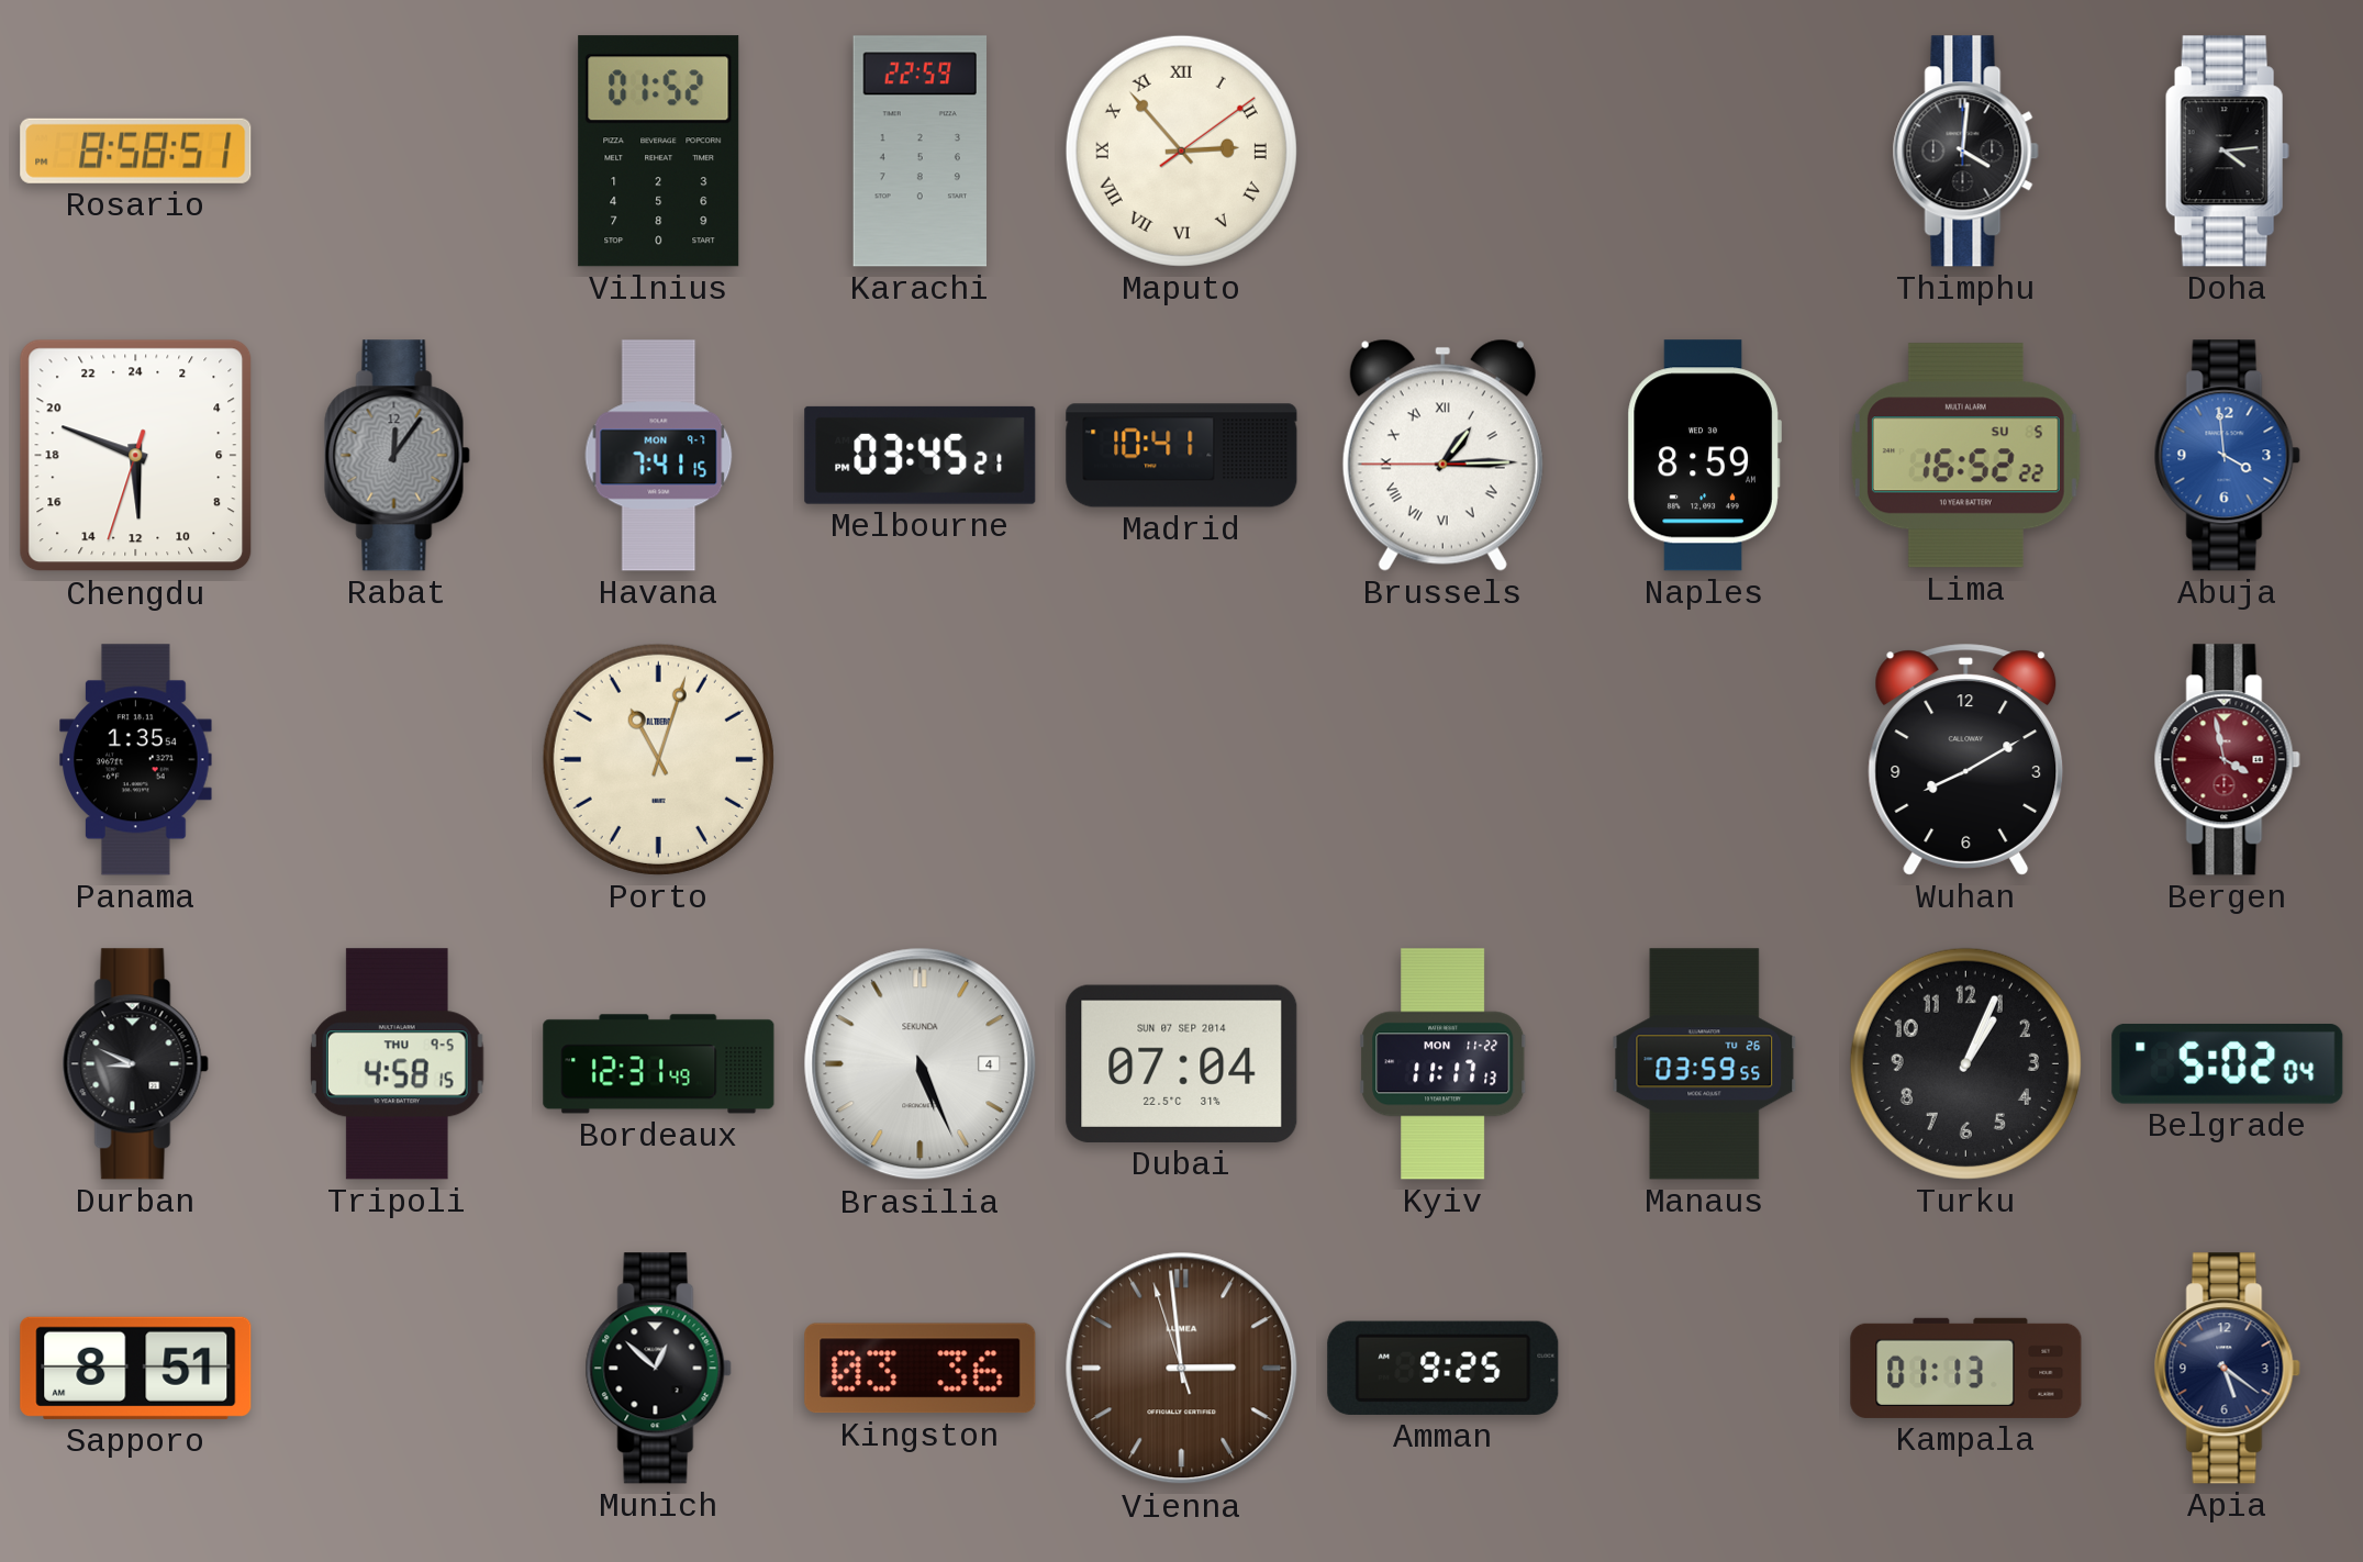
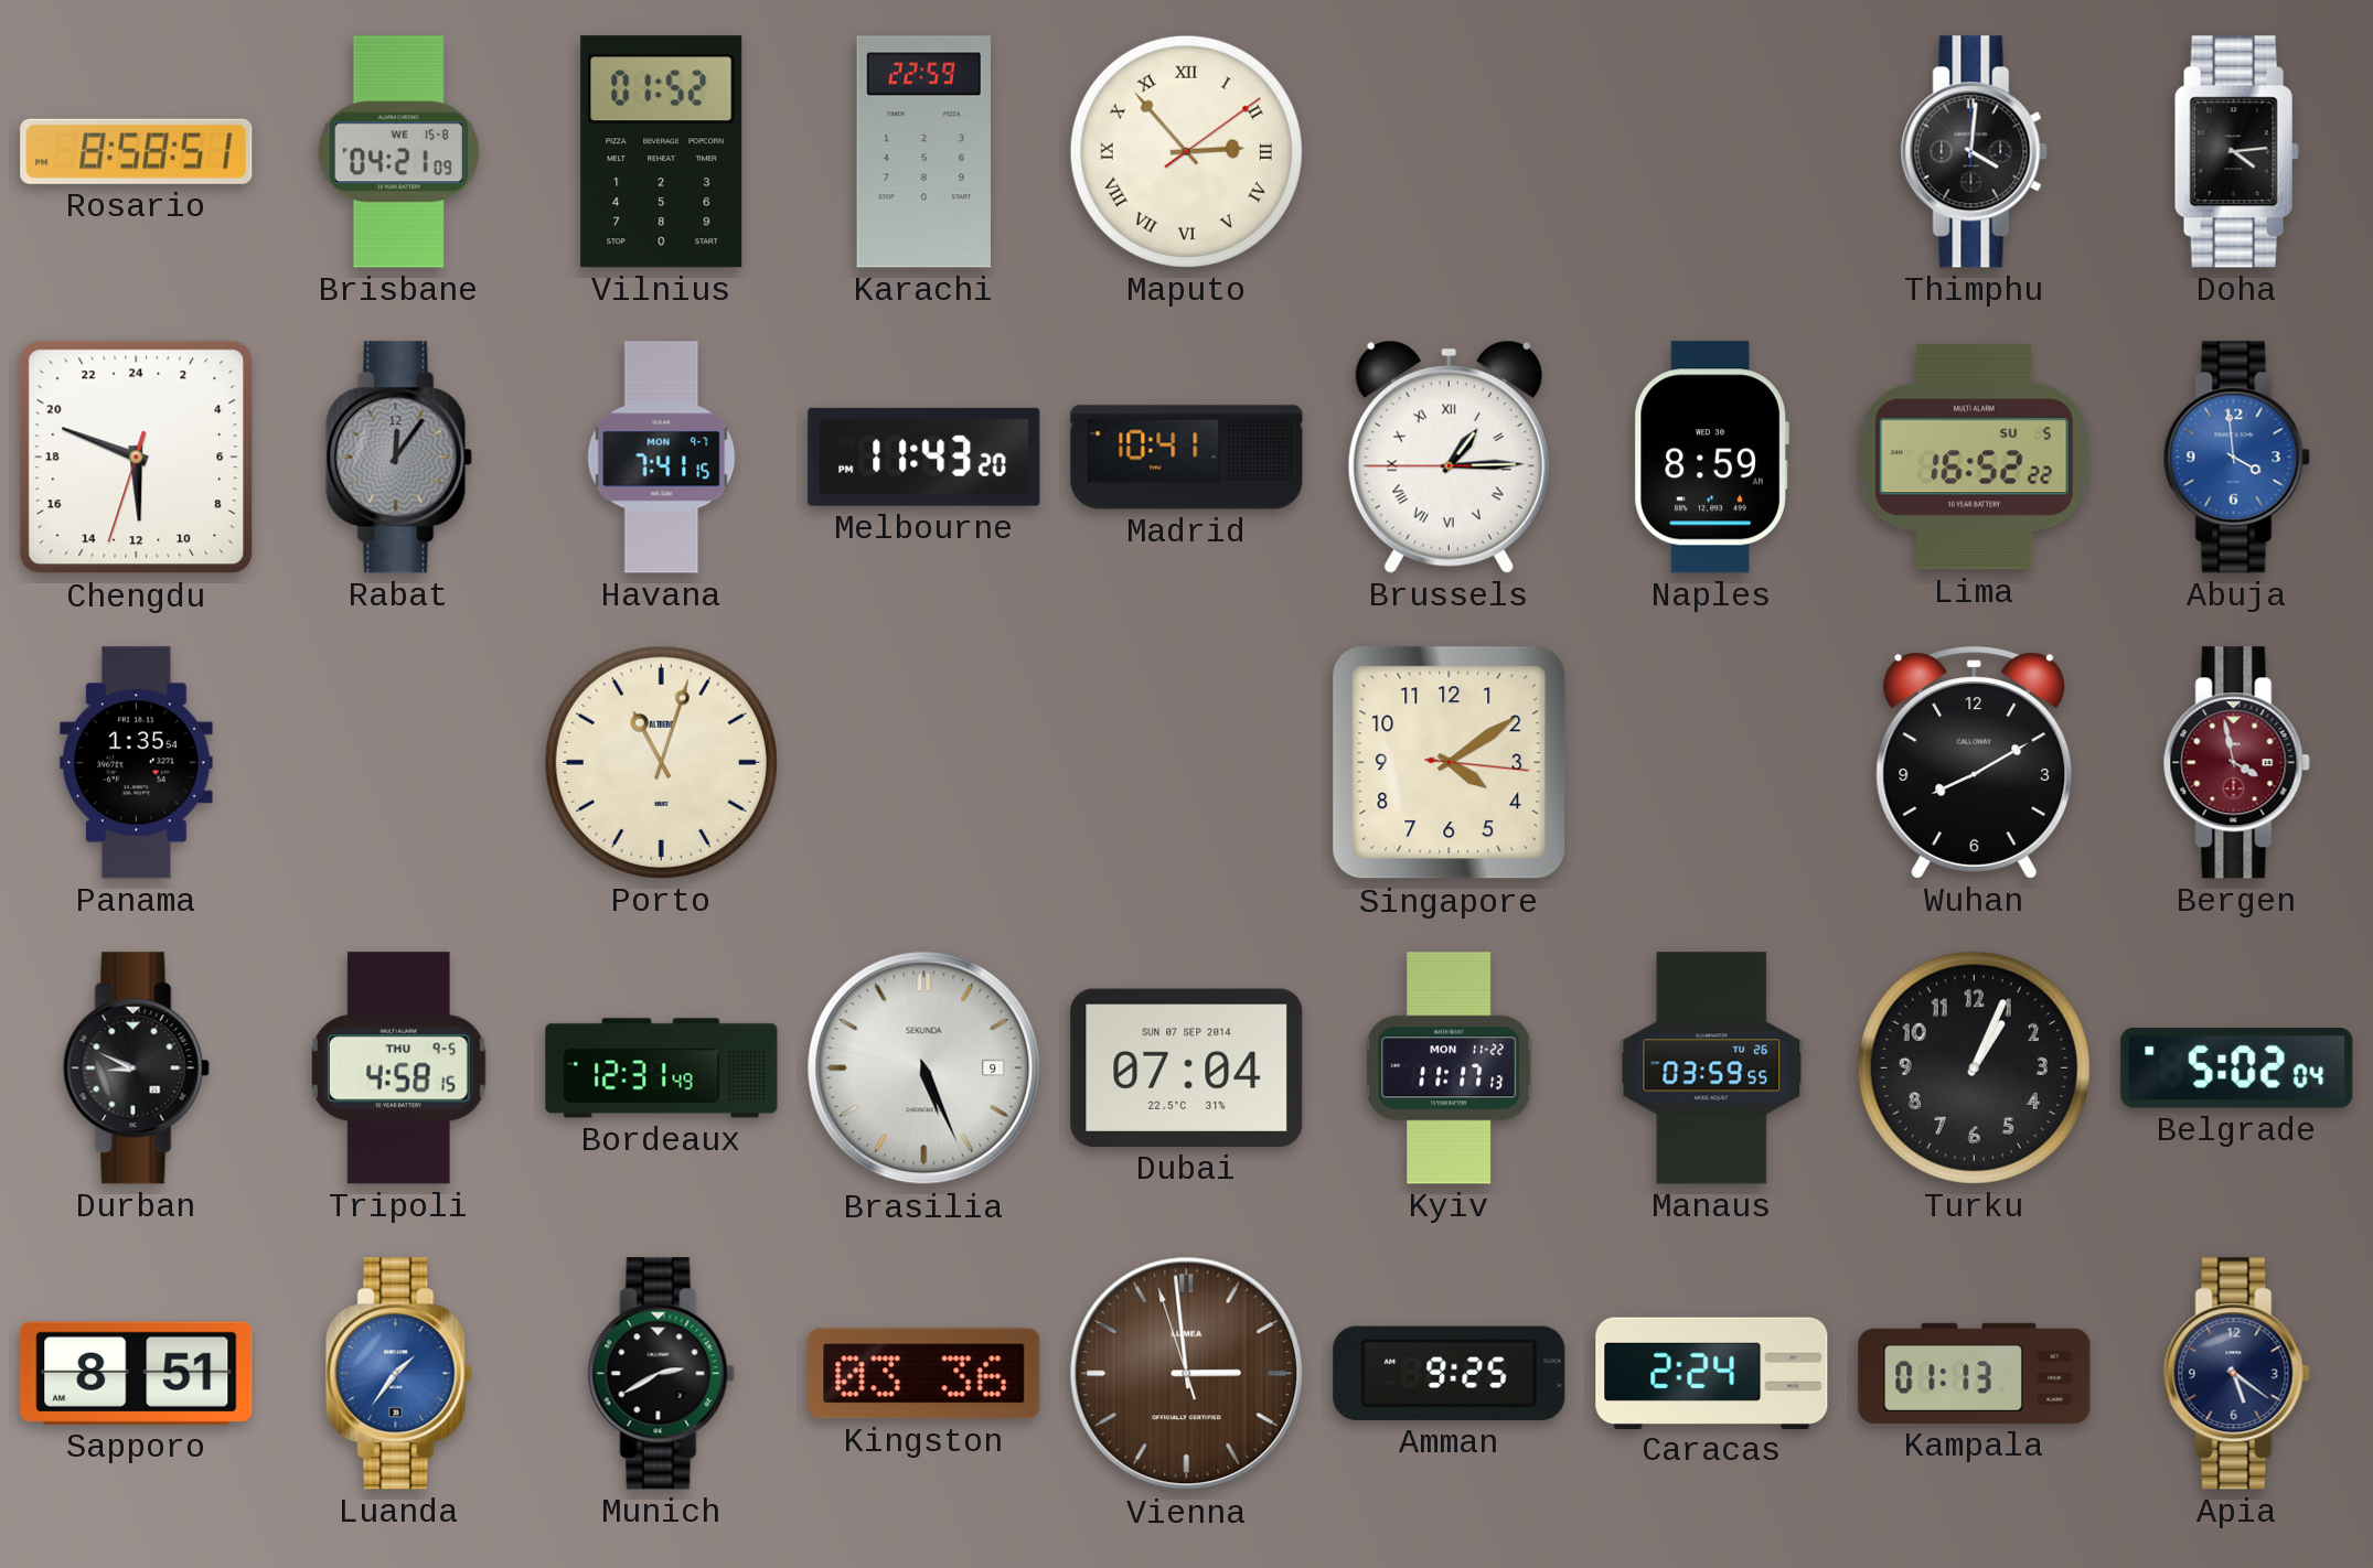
Brisbane: none -> 04:21 (398, 152)
Melbourne: 03:45 -> 11:43 (924, 457)
Singapore: none -> 4:09 (1450, 763)
Brasilia date: 4 -> 9 (924, 1068)
Luanda: none -> 1:36 (398, 1374)
Munich: 12:52 -> 2:40 (661, 1374)
Caracas: none -> 2:24 (1712, 1373)
